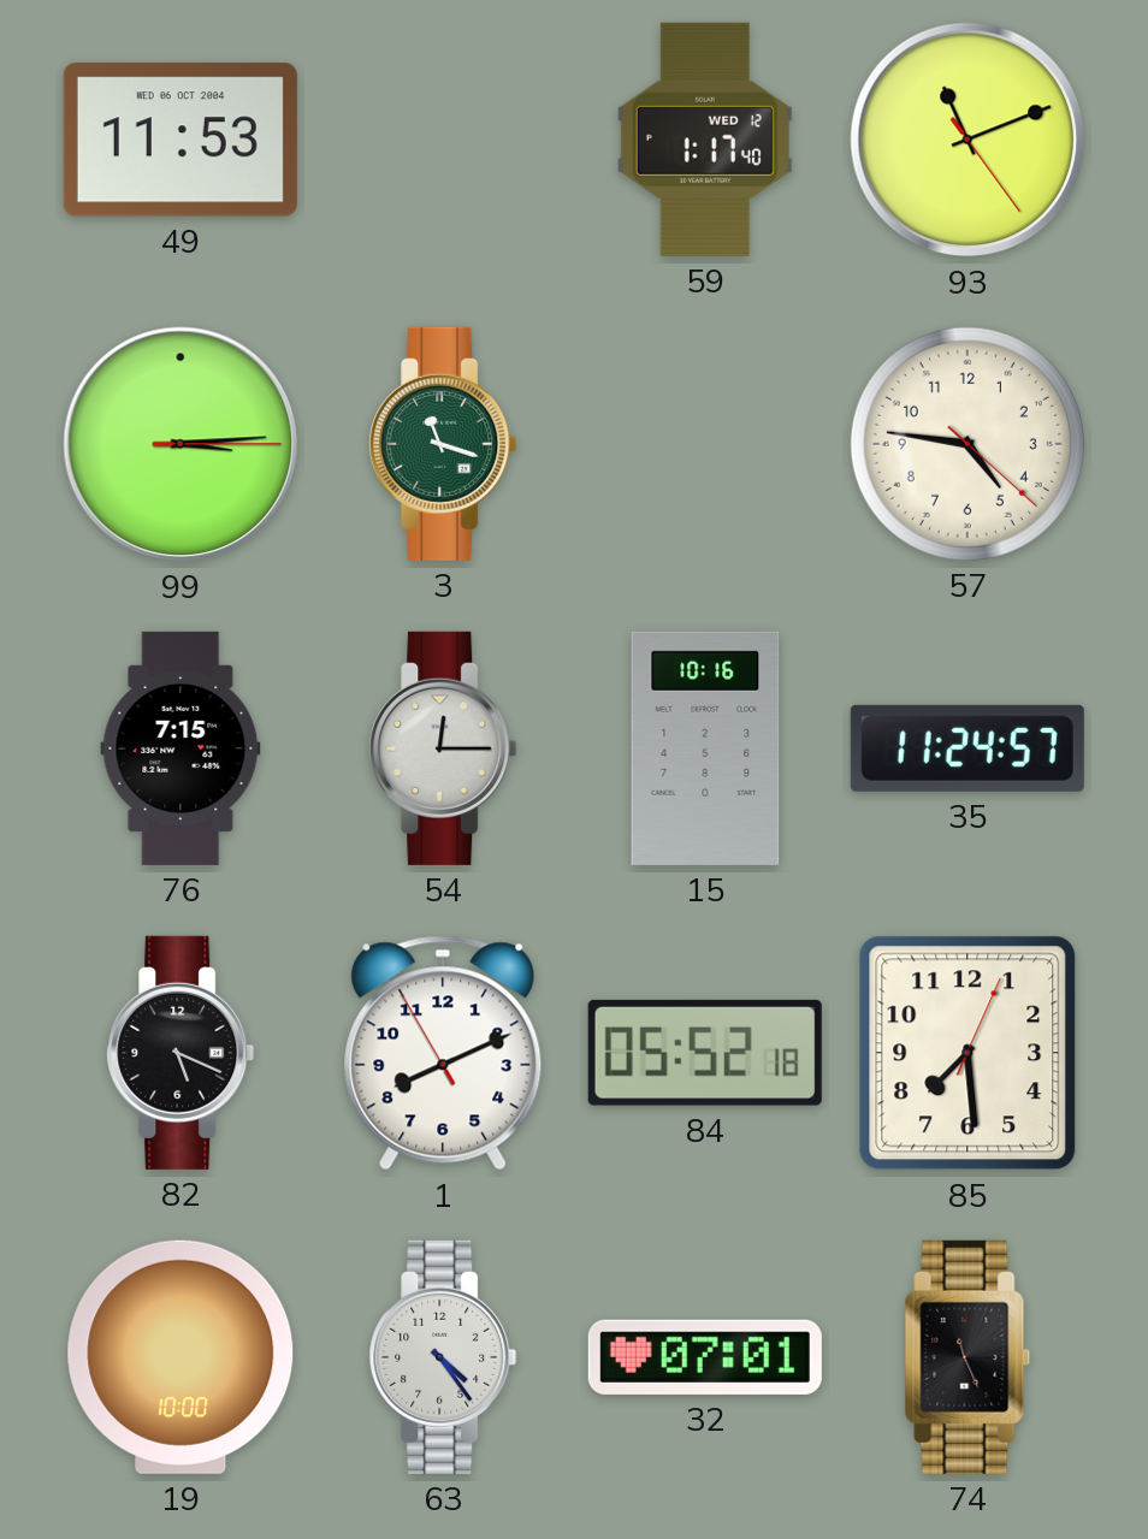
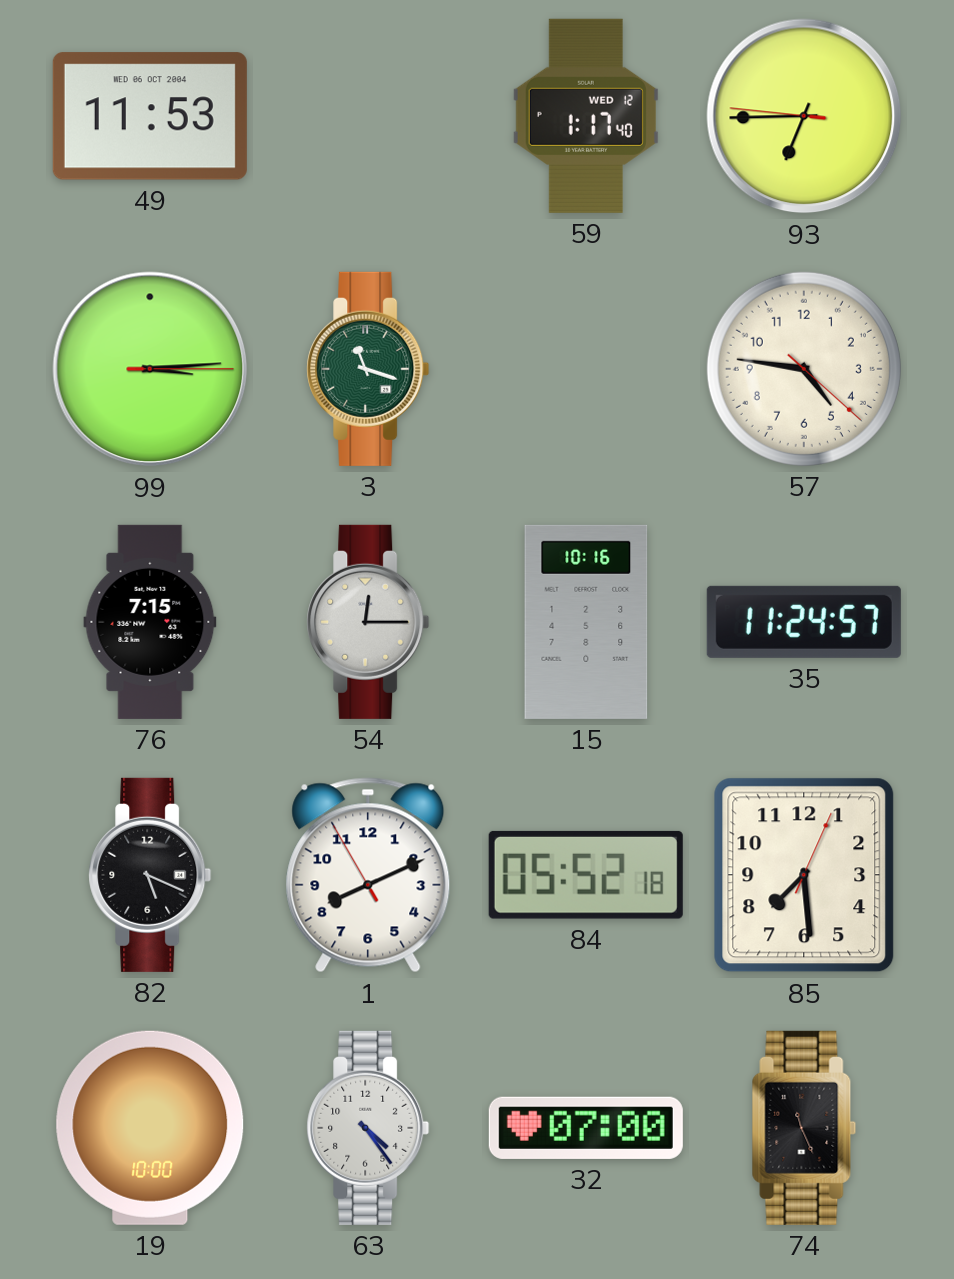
93: 11:11 -> 6:44 (804, 116)
32: 07:01 -> 07:00 (586, 1128)
